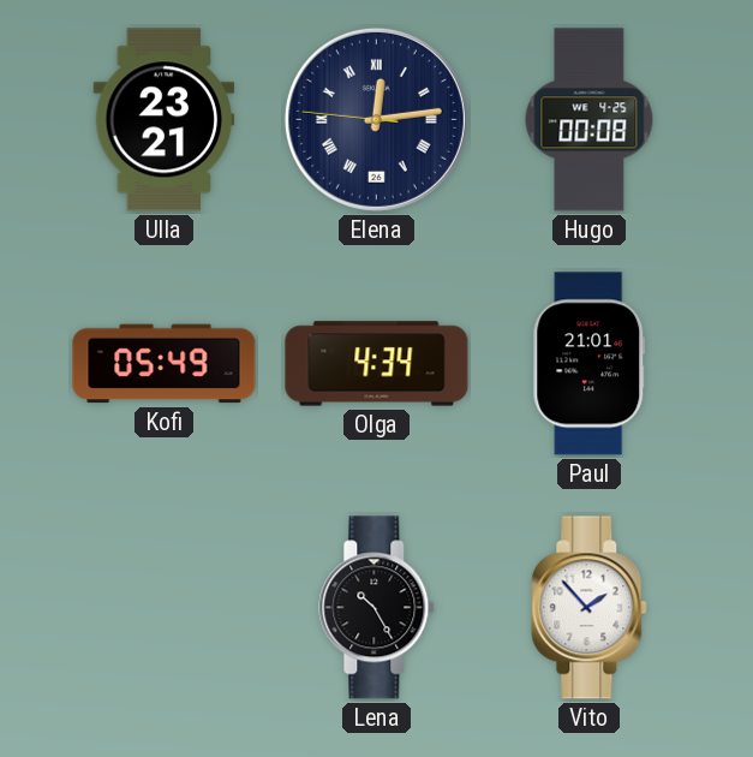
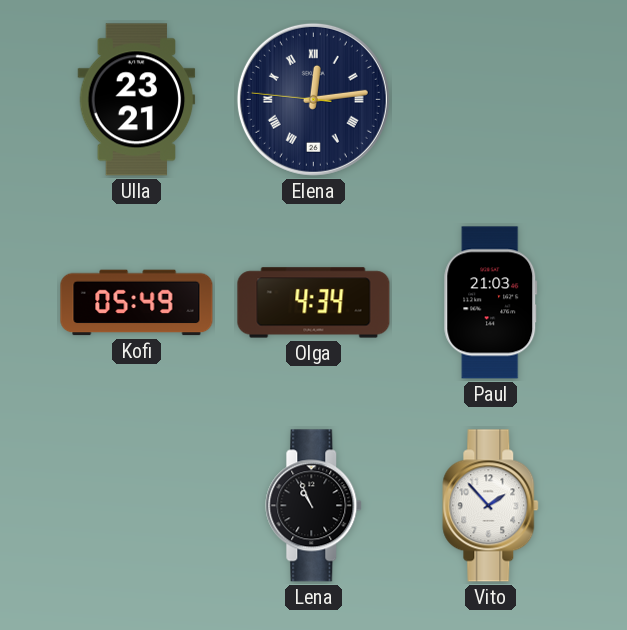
Hugo: 00:08 -> none (590, 120)
Paul: 21:01 -> 21:03 (491, 303)
Lena: 10:25 -> 10:56 (314, 506)
